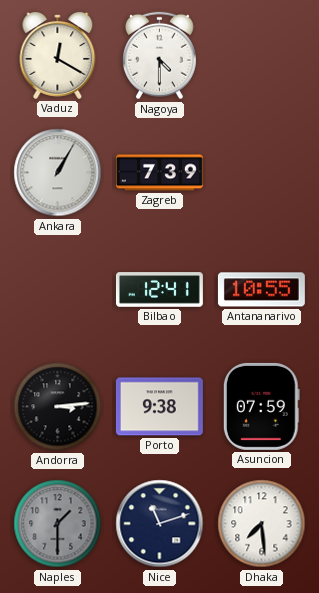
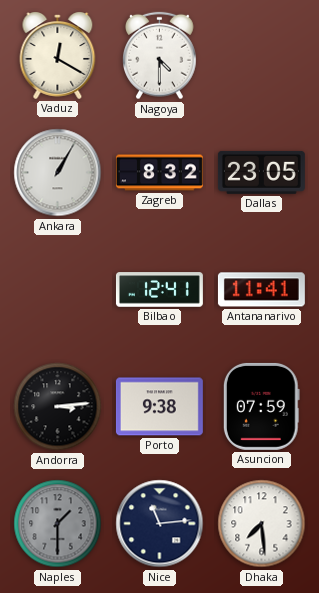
Zagreb: 7:39 -> 8:32 (159, 173)
Dallas: none -> 23:05 (261, 172)
Antananarivo: 10:55 -> 11:41 (261, 290)
Nice: 11:12 -> 11:14 (160, 524)
